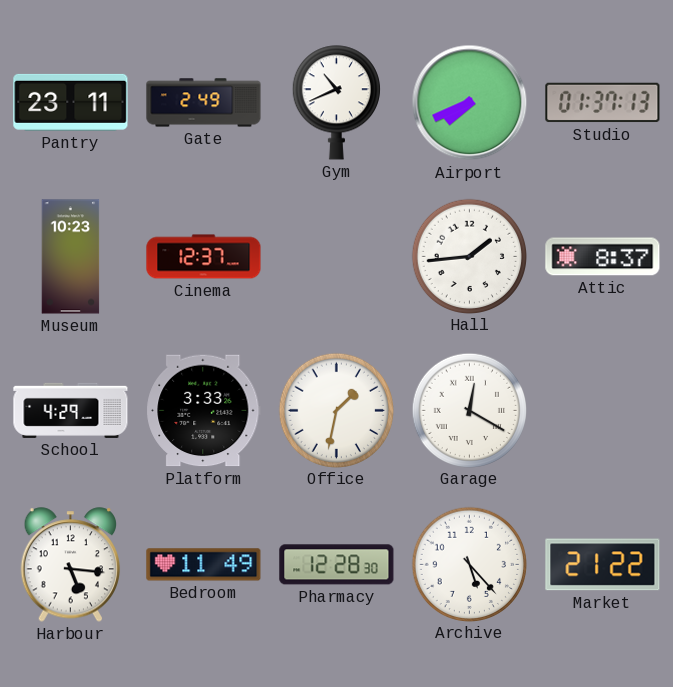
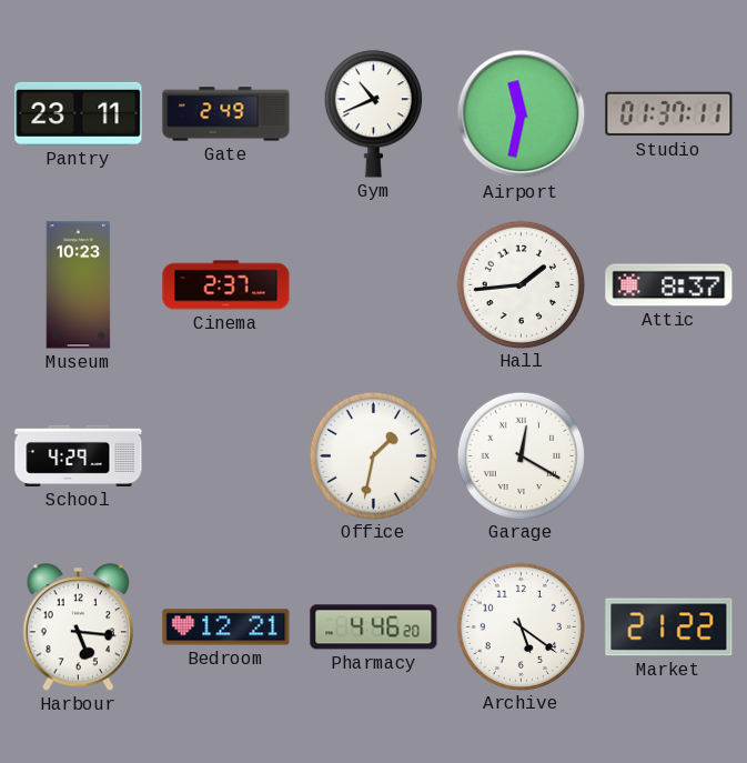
Airport: 7:41 -> 11:32 (522, 114)
Studio: 01:37:13 -> 01:37:11 (669, 114)
Cinema: 12:37 -> 2:37 (226, 285)
Platform: 3:33 -> none (204, 411)
Bedroom: 11:49 -> 12:21 (226, 628)
Pharmacy: 12:28 -> 4:46 (374, 628)
Archive: 5:23 -> 5:21 (521, 626)
